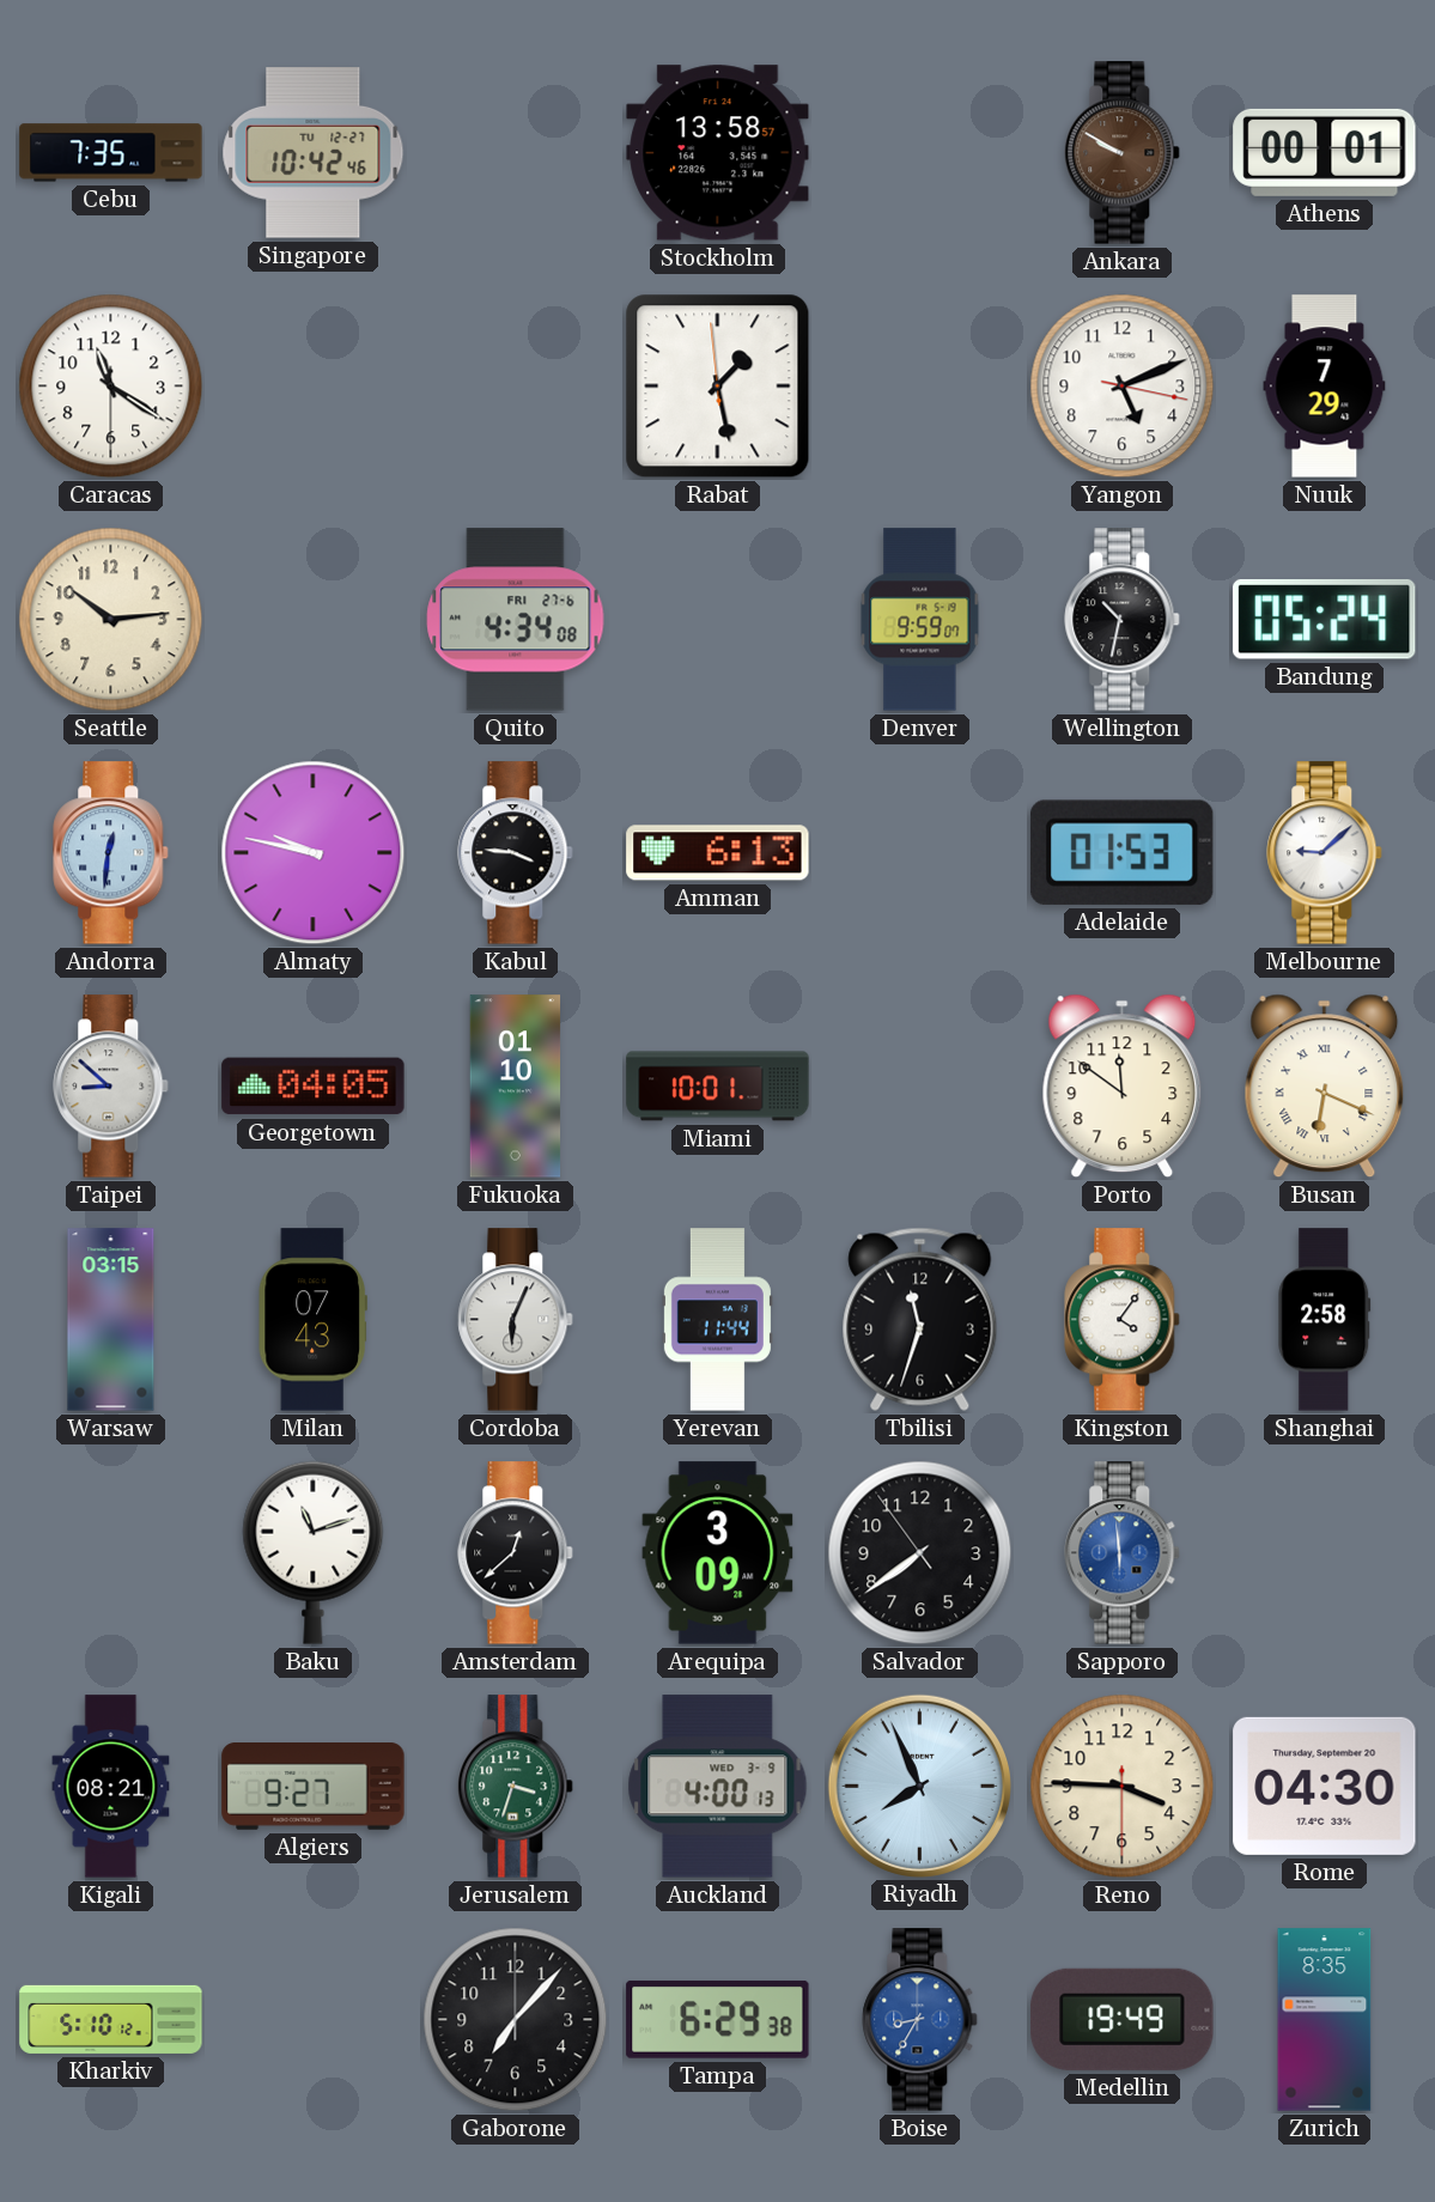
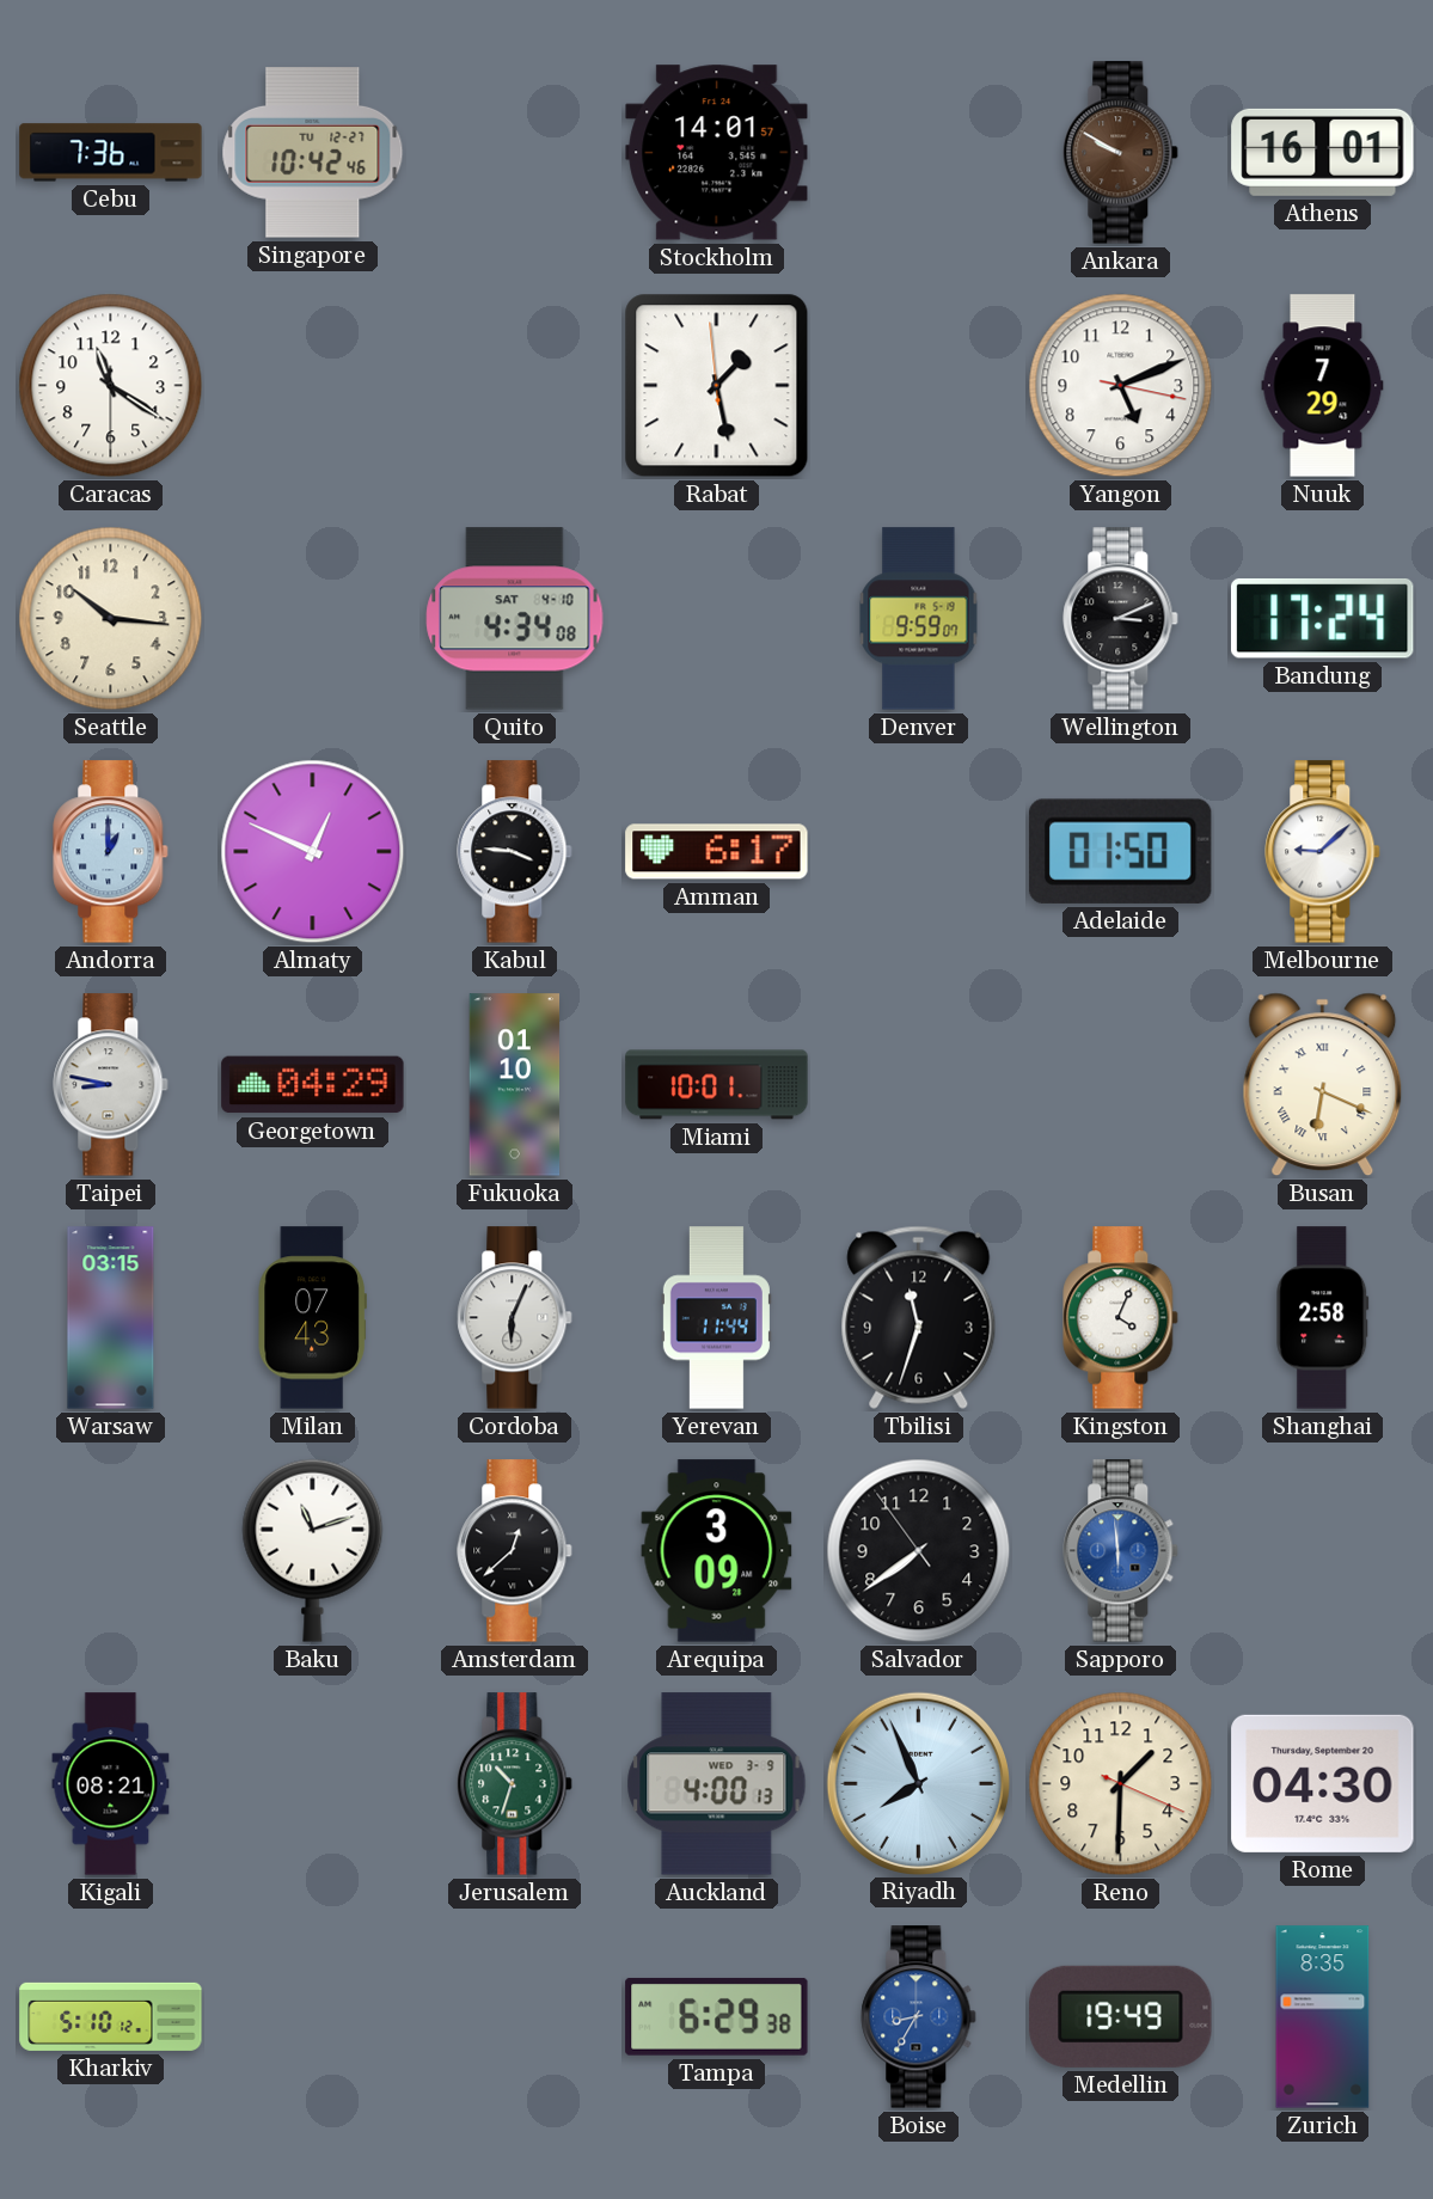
Cebu: 7:35 -> 7:36 (111, 153)
Stockholm: 13:58 -> 14:01 (717, 153)
Athens: 00:01 -> 16:01 (1323, 152)
Seattle: 10:14 -> 10:16 (111, 619)
Quito date: FRI 27-6 -> SAT 4-10 (515, 619)
Wellington: 10:32 -> 3:11 (1121, 619)
Bandung: 05:24 -> 17:24 (1322, 618)
Andorra: 12:31 -> 1:00 (111, 852)
Almaty: 9:47 -> 12:49 (313, 852)
Amman: 6:13 -> 6:17 (717, 852)
Adelaide: 01:53 -> 01:50 (1120, 851)
Taipei: 8:52 -> 8:47 (111, 1085)
Georgetown: 04:05 -> 04:29 (313, 1085)
Porto: 11:51 -> none (1123, 1087)
Kingston: 4:06 -> 4:04 (1121, 1318)
Algiers: 9:27 -> none (314, 1787)
Jerusalem: 3:33 -> 10:33 (515, 1784)
Reno: 3:45 -> 1:30 (1121, 1784)
Gaborone: 7:07 -> none (516, 2020)
